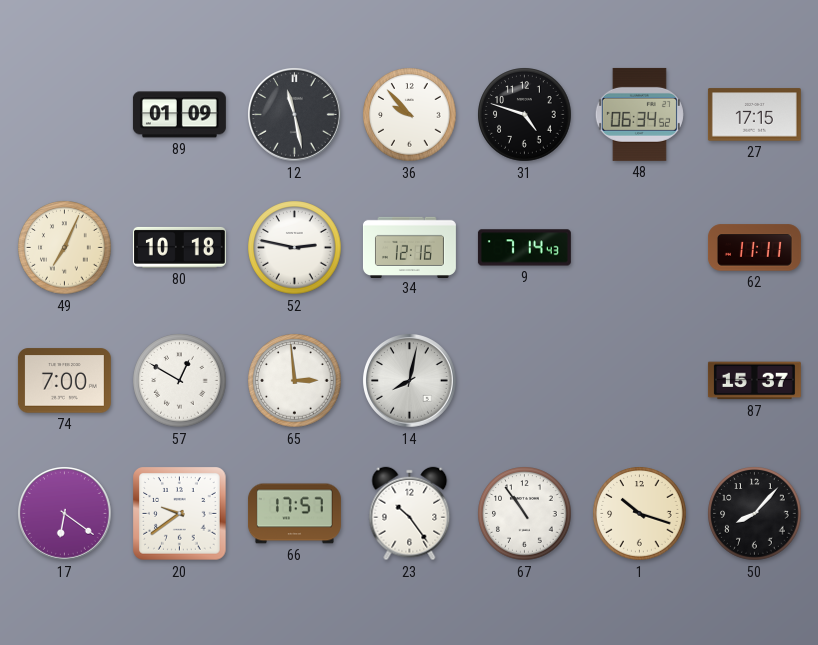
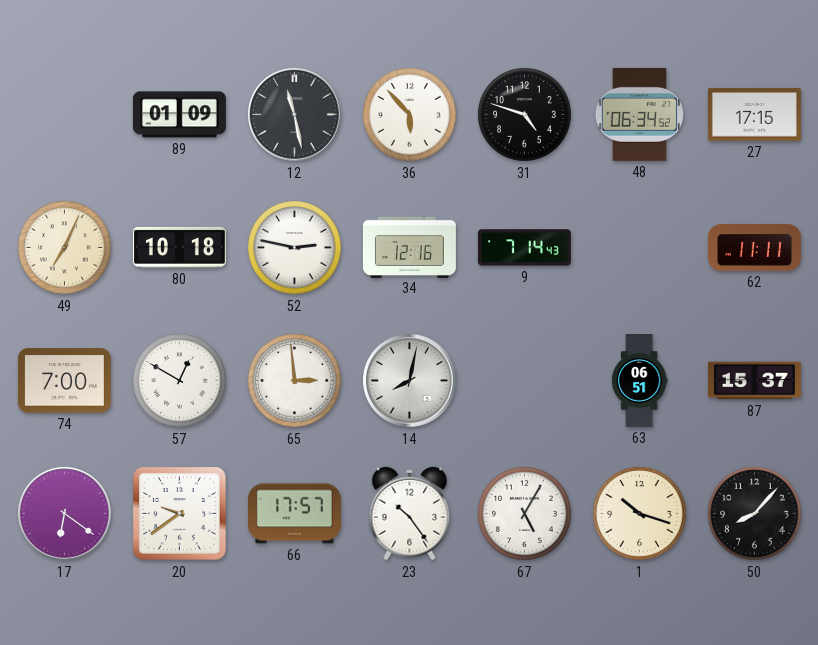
36: 9:53 -> 5:53 (410, 115)
63: none -> 06:51 (639, 381)
67: 10:54 -> 5:05 (525, 514)
